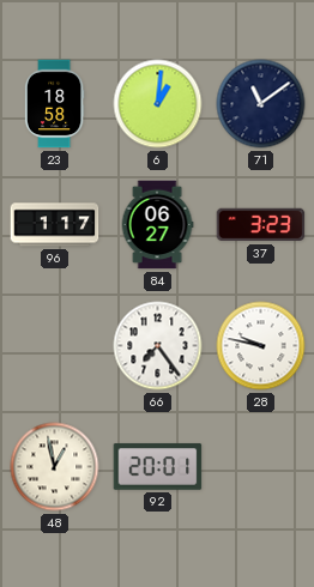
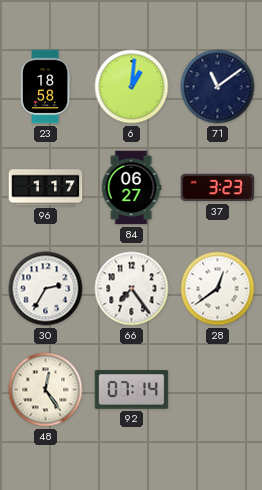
30: none -> 2:35 (46, 289)
28: 9:47 -> 12:39 (218, 289)
48: 12:58 -> 12:24 (46, 390)
92: 20:01 -> 07:14 (132, 390)
